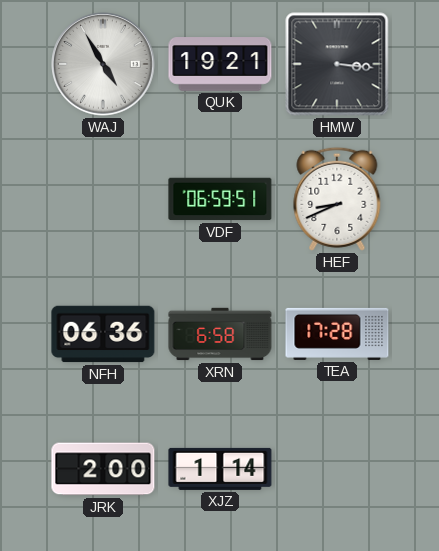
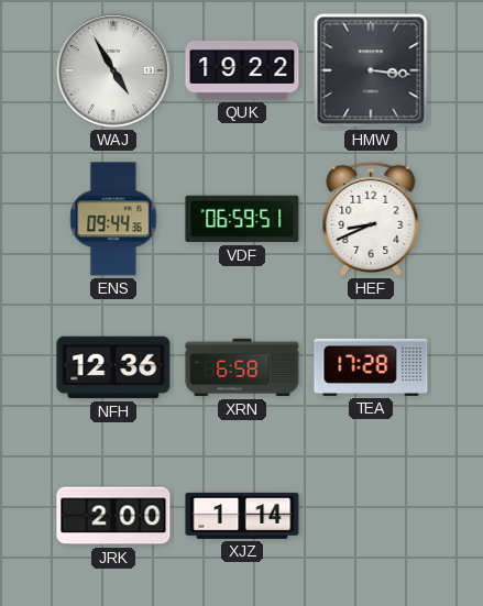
QUK: 19:21 -> 19:22 (242, 70)
ENS: none -> 09:44 (113, 219)
NFH: 06:36 -> 12:36 (113, 367)
